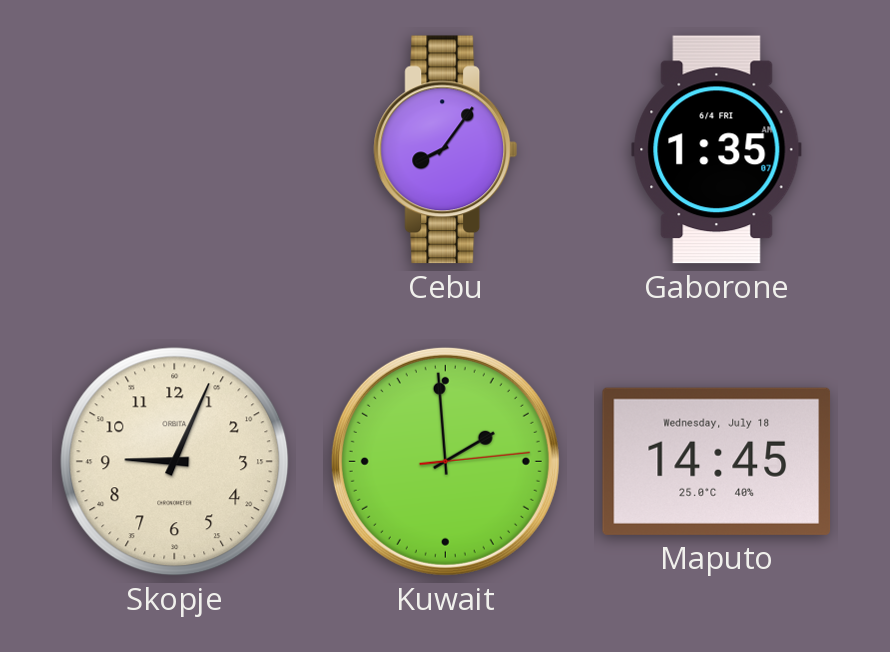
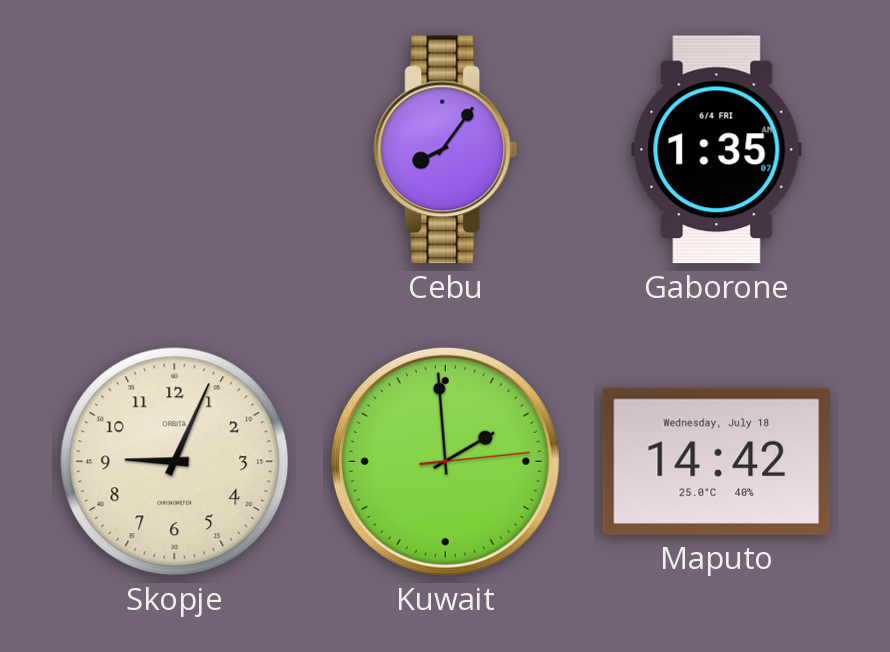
Maputo: 14:45 -> 14:42 (717, 461)
